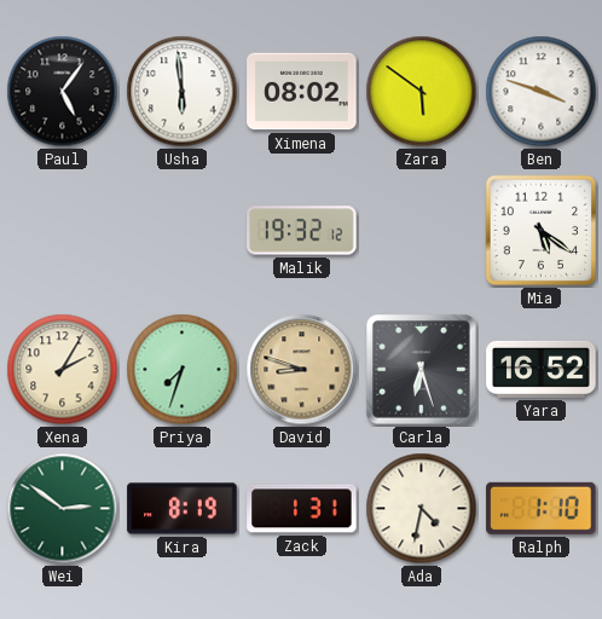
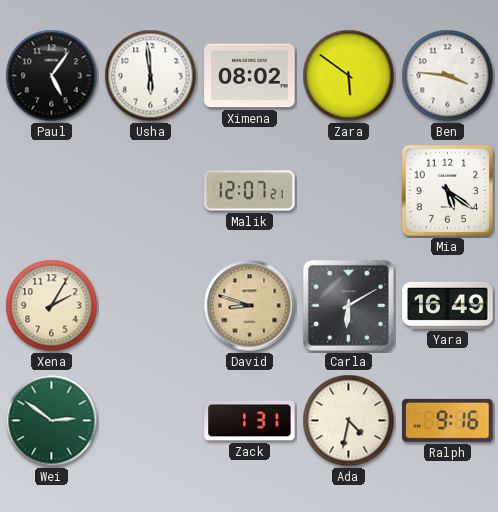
Ben: 3:48 -> 3:46 (448, 76)
Malik: 19:32 -> 12:07 (250, 191)
Priya: 7:33 -> none (183, 370)
Carla: 6:27 -> 6:10 (349, 306)
Yara: 16:52 -> 16:49 (448, 305)
Kira: 8:19 -> none (183, 509)
Ralph: 1:10 -> 9:16 (448, 420)
